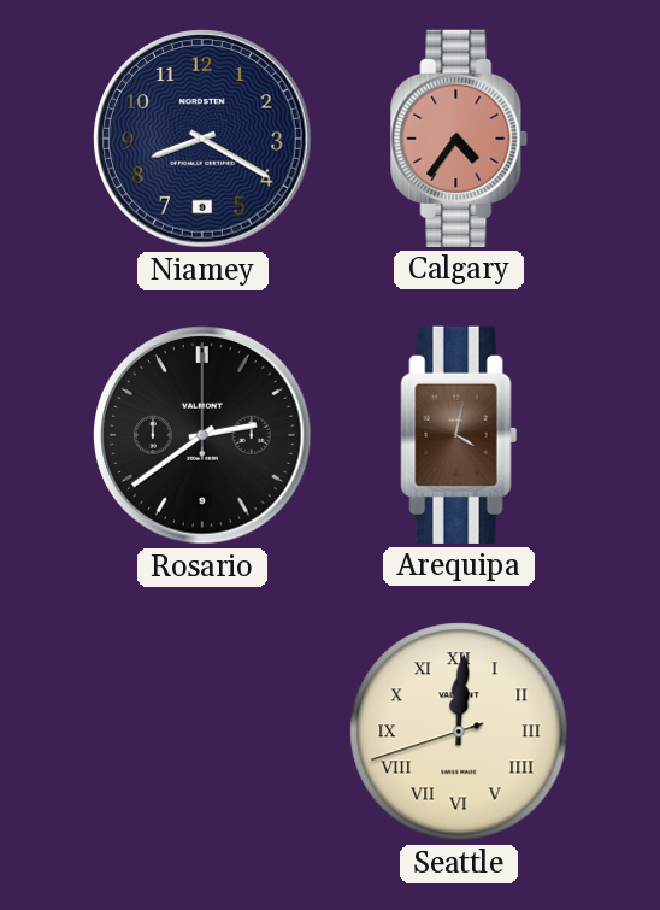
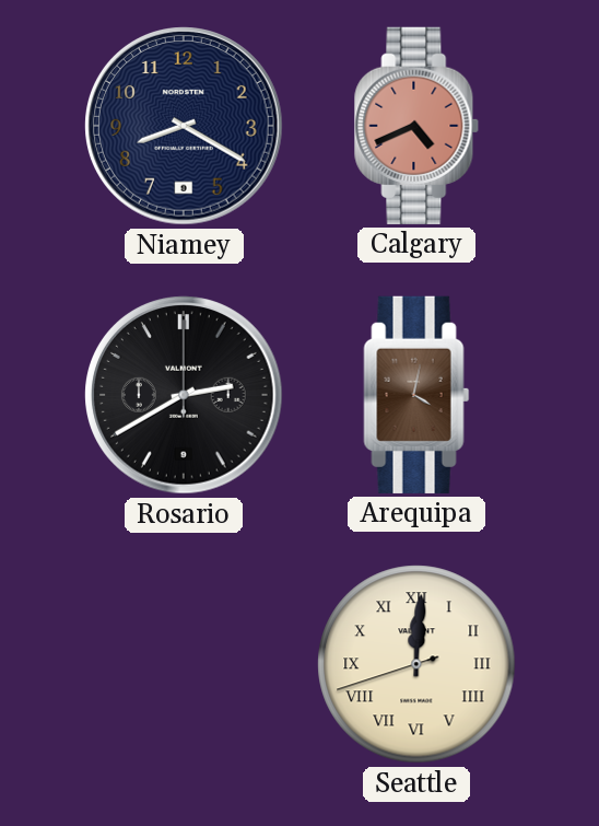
Calgary: 4:36 -> 4:41 (416, 126)
Rosario: 2:39 -> 2:40 (184, 395)
